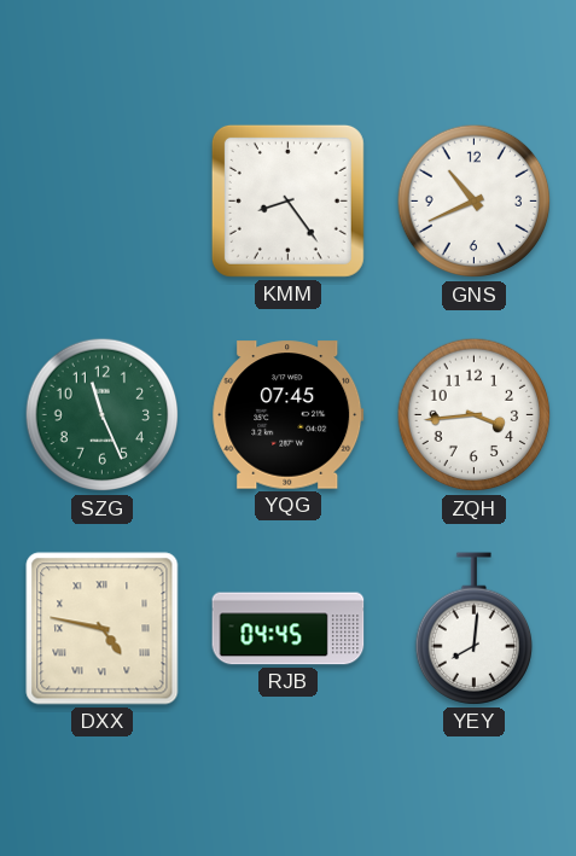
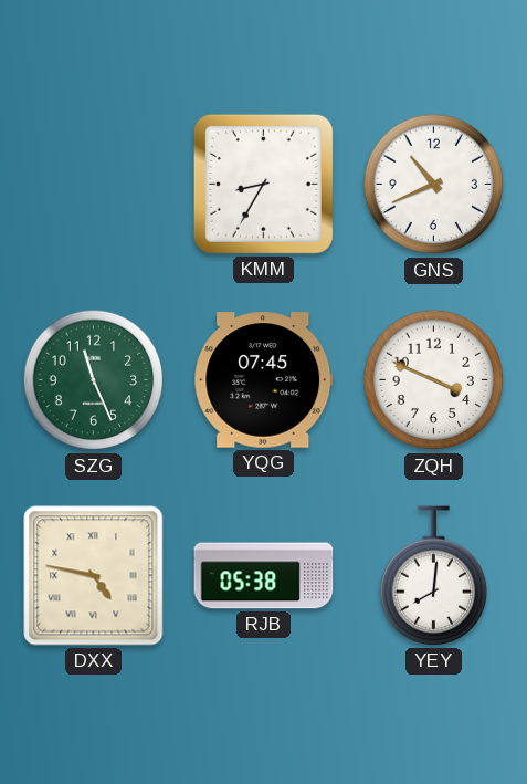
KMM: 8:24 -> 8:35 (263, 184)
ZQH: 3:44 -> 3:49 (434, 380)
RJB: 04:45 -> 05:38 (264, 576)
